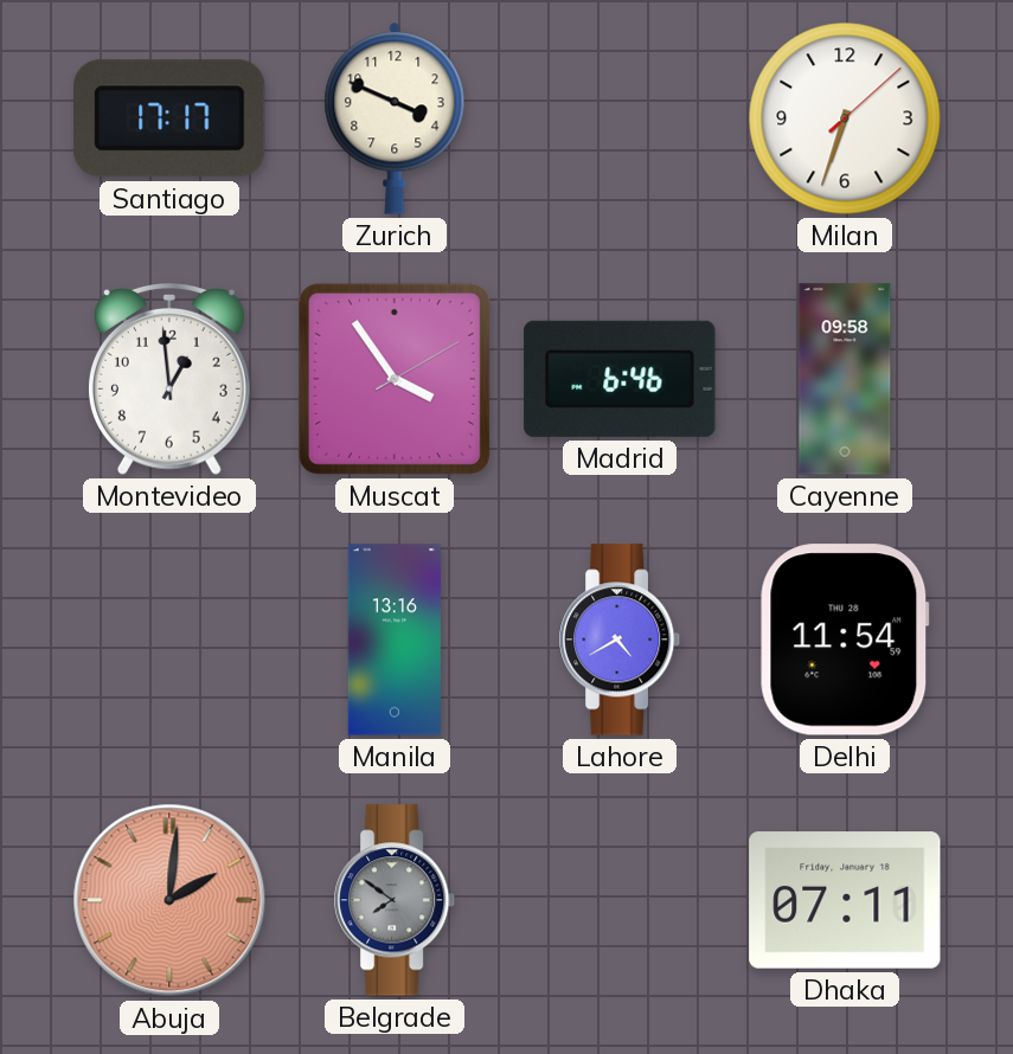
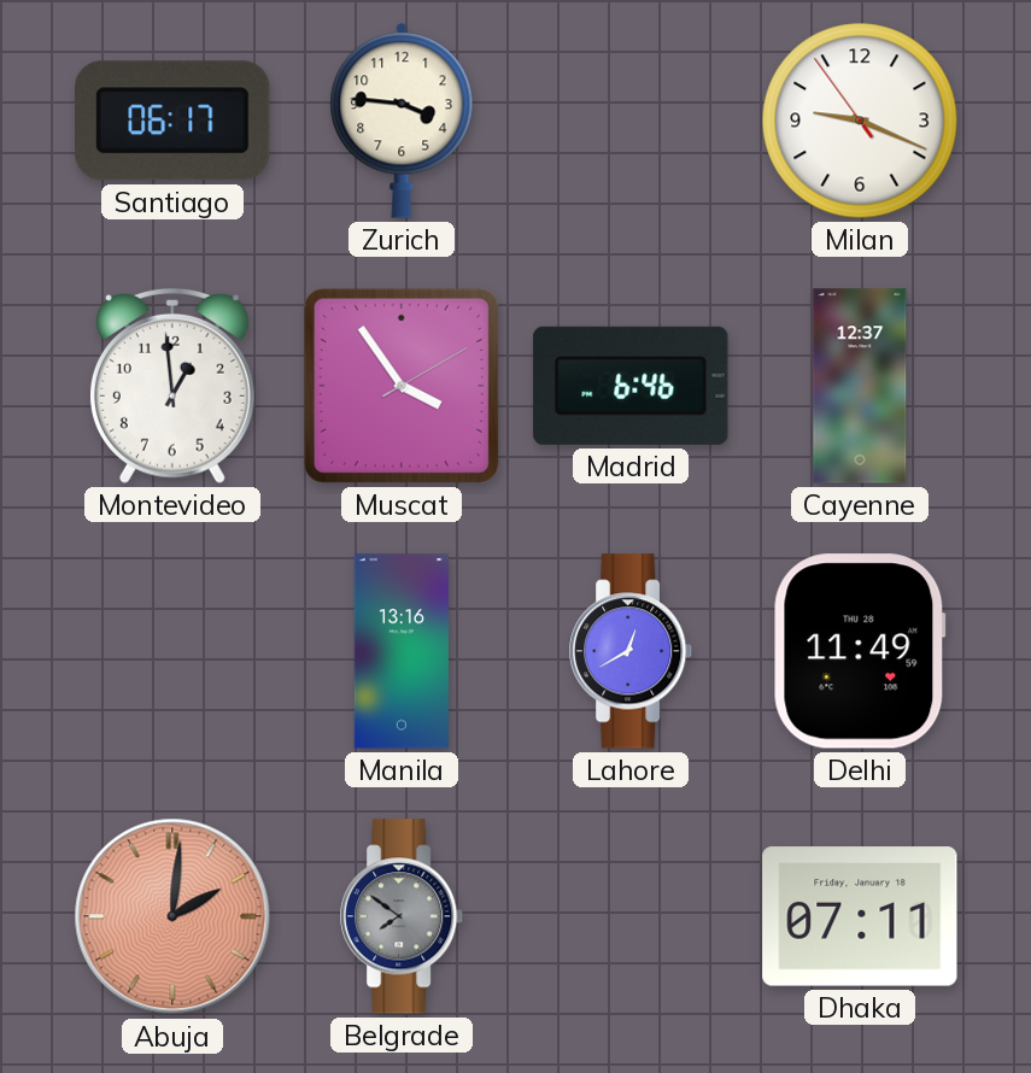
Santiago: 17:17 -> 06:17 (174, 121)
Zurich: 3:49 -> 3:46 (402, 121)
Milan: 6:33 -> 9:18 (860, 121)
Cayenne: 09:58 -> 12:37 (860, 386)
Lahore: 4:40 -> 12:40 (632, 651)
Delhi: 11:54 -> 11:49 (860, 651)
